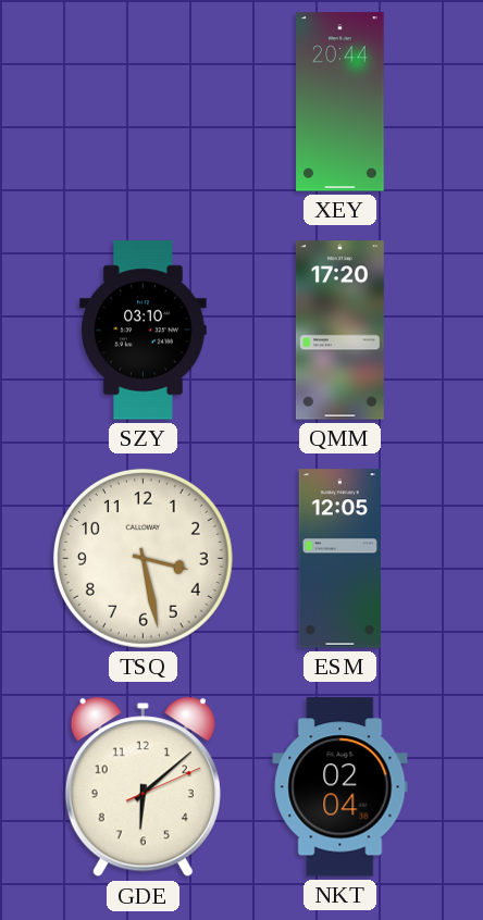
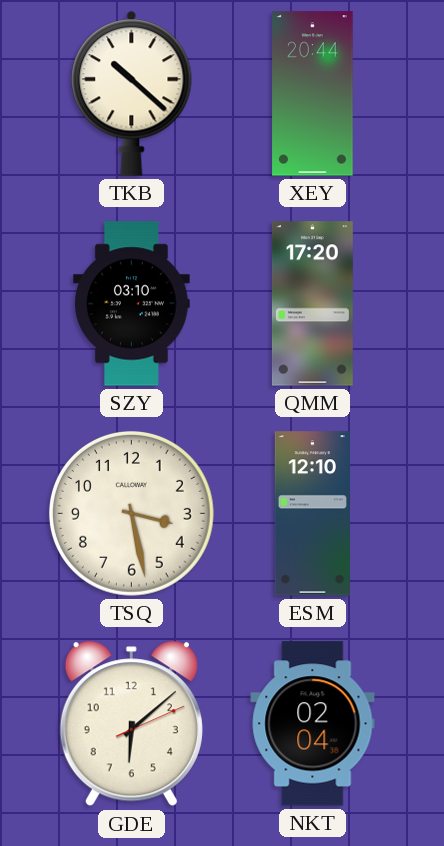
TKB: none -> 10:22 (132, 93)
ESM: 12:05 -> 12:10 (312, 514)
